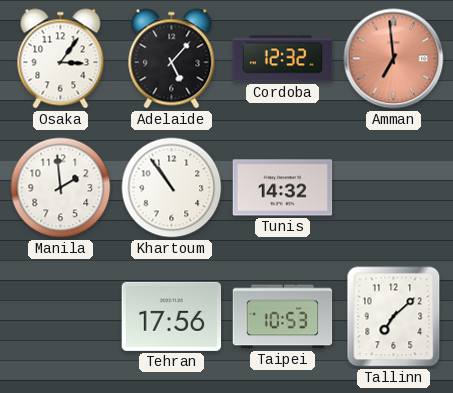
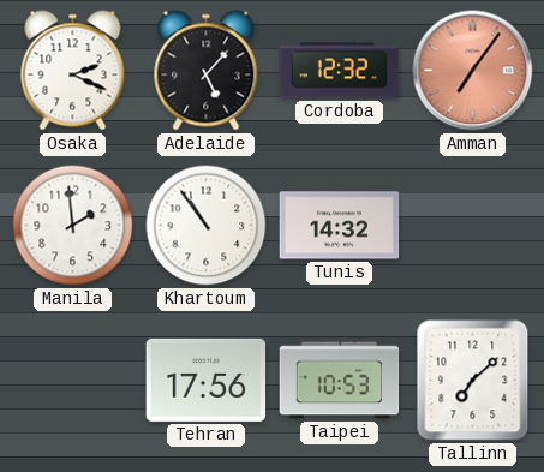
Osaka: 3:06 -> 2:19 (73, 71)
Amman: 6:59 -> 7:06 (473, 71)
